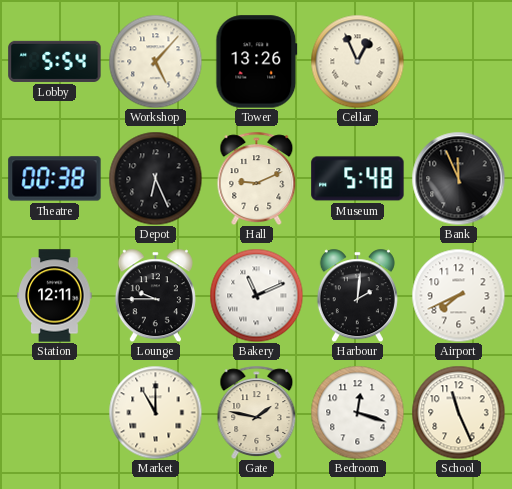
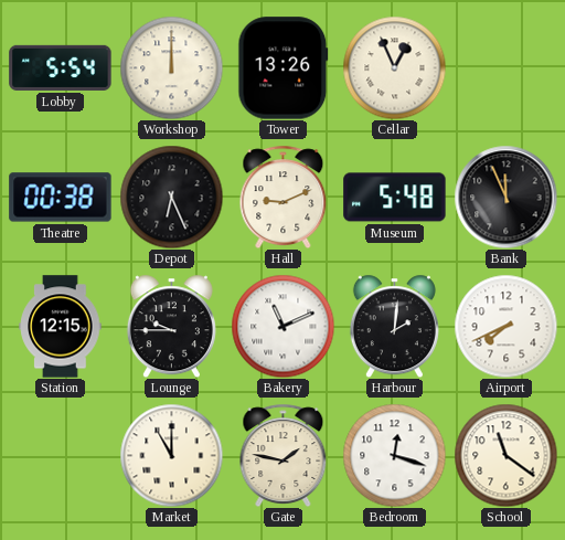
Workshop: 5:07 -> 12:00 (171, 67)
Station: 12:11 -> 12:15 (61, 327)
School: 11:26 -> 11:21 (505, 455)
